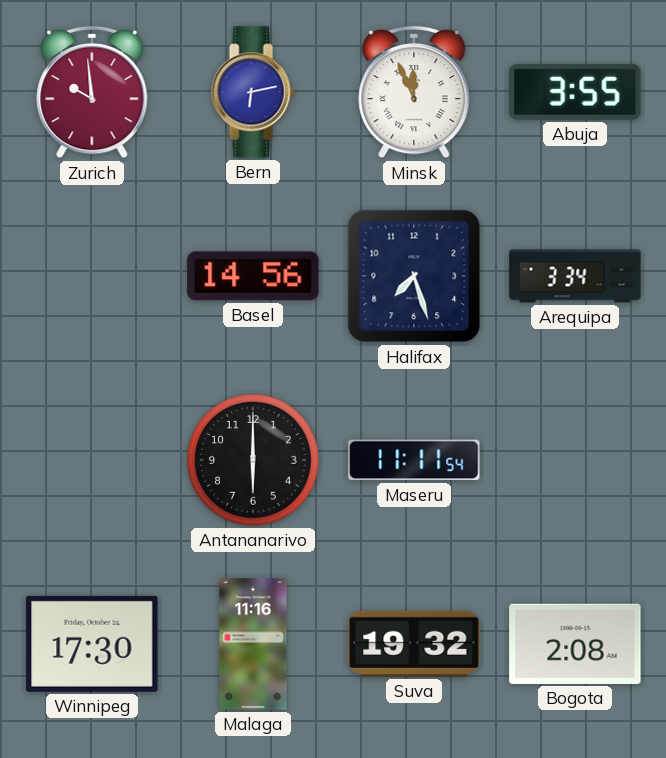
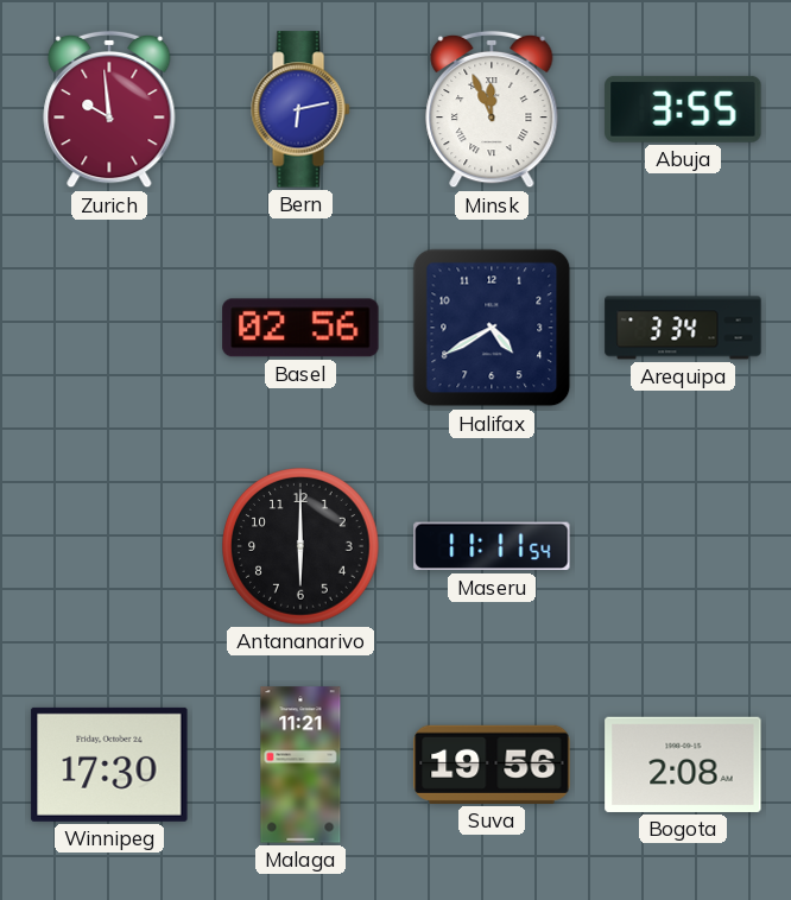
Basel: 14:56 -> 02:56 (300, 328)
Halifax: 7:27 -> 4:40 (492, 328)
Malaga: 11:16 -> 11:21 (300, 765)
Suva: 19:32 -> 19:56 (492, 765)
